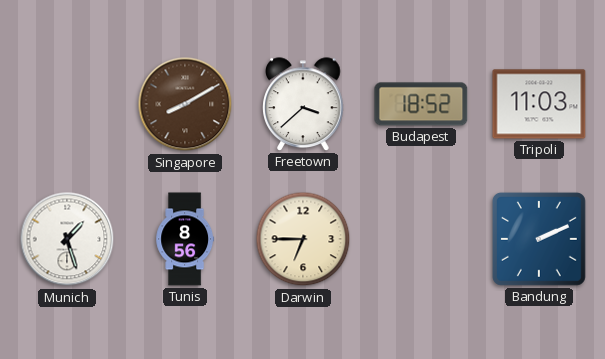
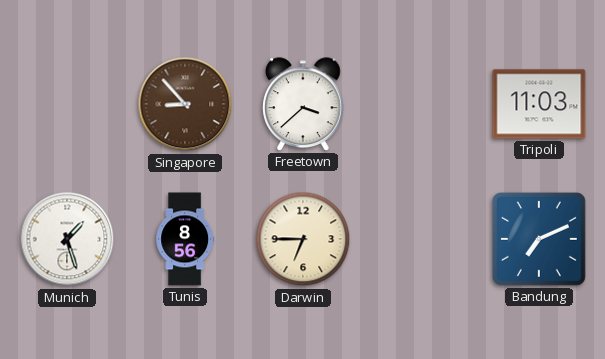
Singapore: 8:10 -> 8:53 (185, 104)
Budapest: 18:52 -> none (421, 104)
Bandung: 2:11 -> 7:11 (539, 239)
